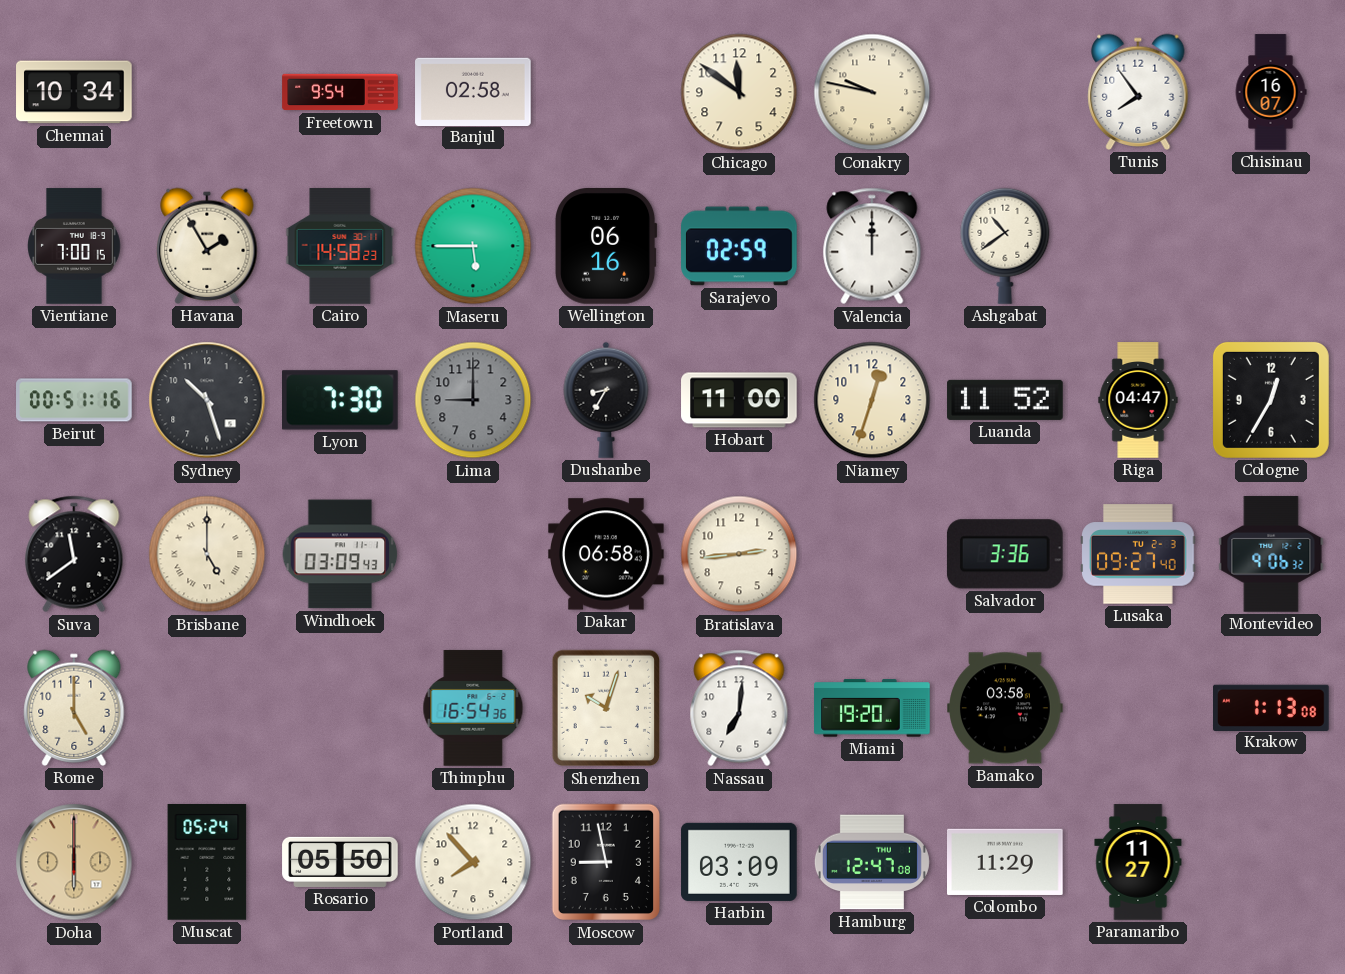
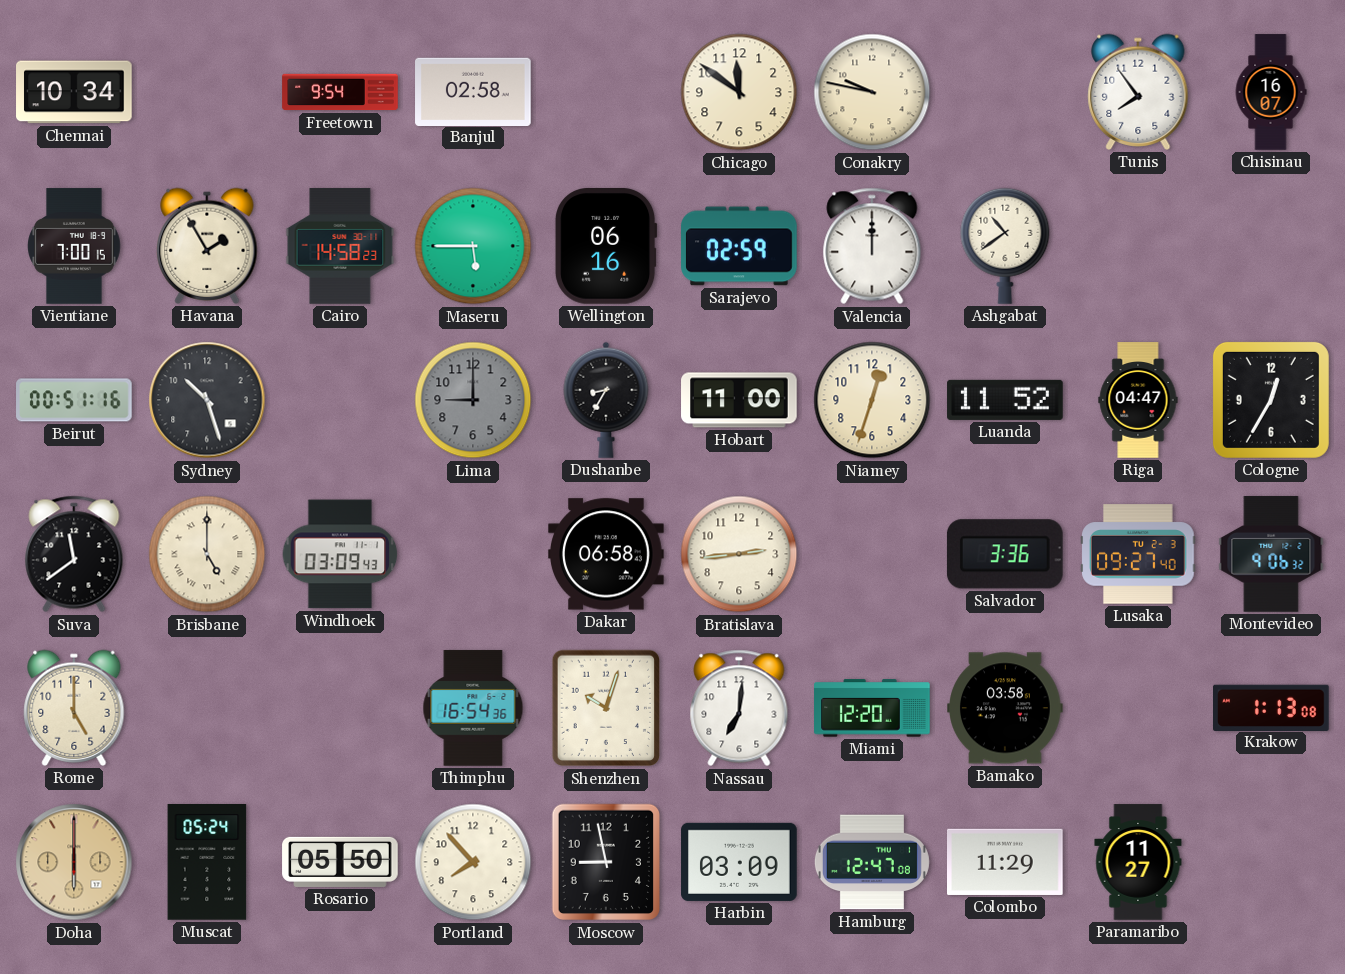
Lyon: 7:30 -> none (341, 400)
Miami: 19:20 -> 12:20 (872, 708)
